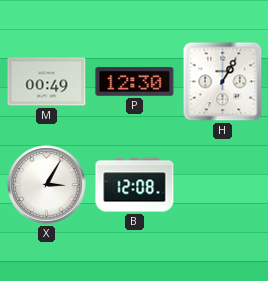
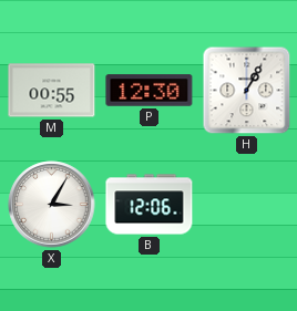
M: 00:49 -> 00:55 (52, 91)
B: 12:08 -> 12:06 (150, 205)
